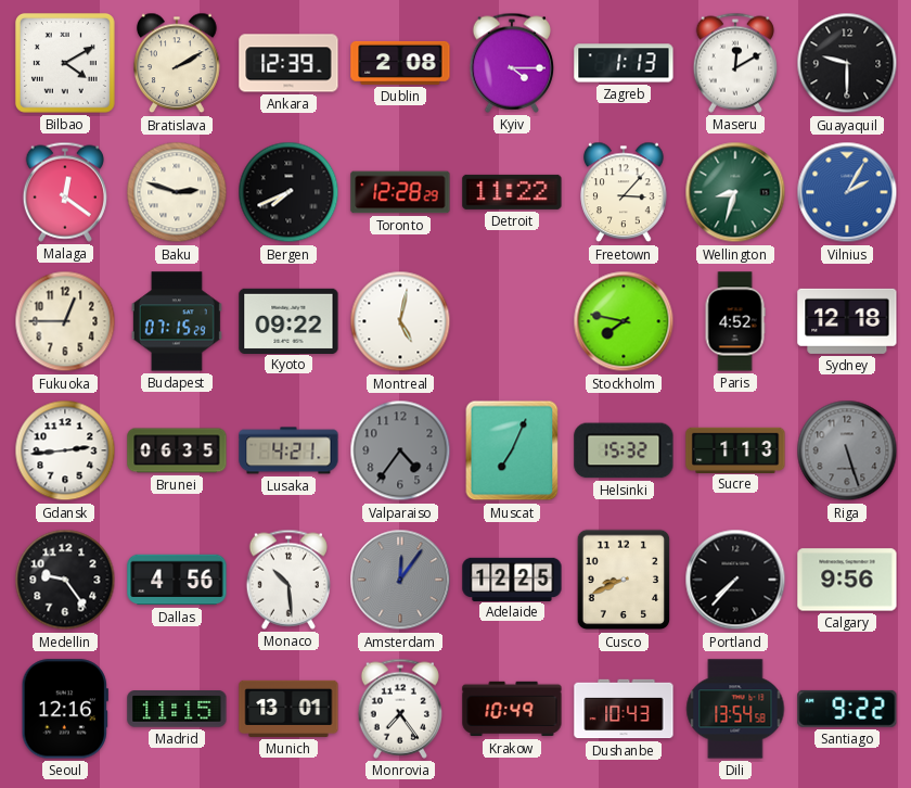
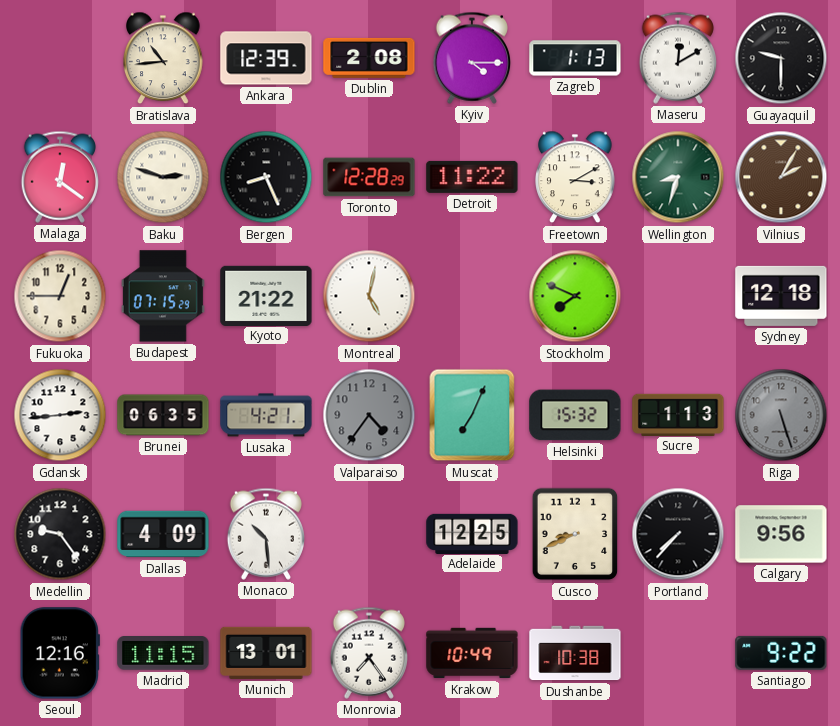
Bilbao: 4:10 -> none (65, 63)
Bratislava: 2:10 -> 10:44 (163, 58)
Bergen: 7:41 -> 8:26 (266, 177)
Freetown: 3:07 -> 3:10 (575, 177)
Vilnius dial: blue -> brown (781, 177)
Kyoto: 09:22 -> 21:22 (266, 295)
Stockholm: 7:47 -> 7:49 (575, 296)
Paris: 4:52 -> none (735, 321)
Dallas: 4:56 -> 4:09 (163, 534)
Amsterdam: 12:06 -> none (400, 580)
Dushanbe: 10:43 -> 10:38 (575, 653)
Dili: 13:54 -> none (735, 709)
